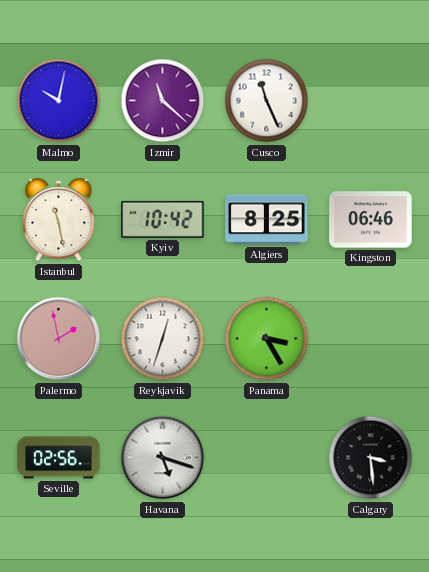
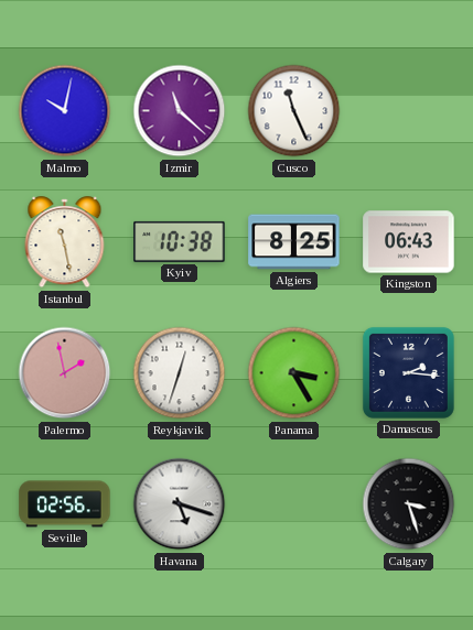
Kyiv: 10:42 -> 10:38 (180, 241)
Kingston: 06:46 -> 06:43 (409, 242)
Damascus: none -> 2:16 (408, 372)
Calgary: 3:29 -> 3:27 (409, 504)
